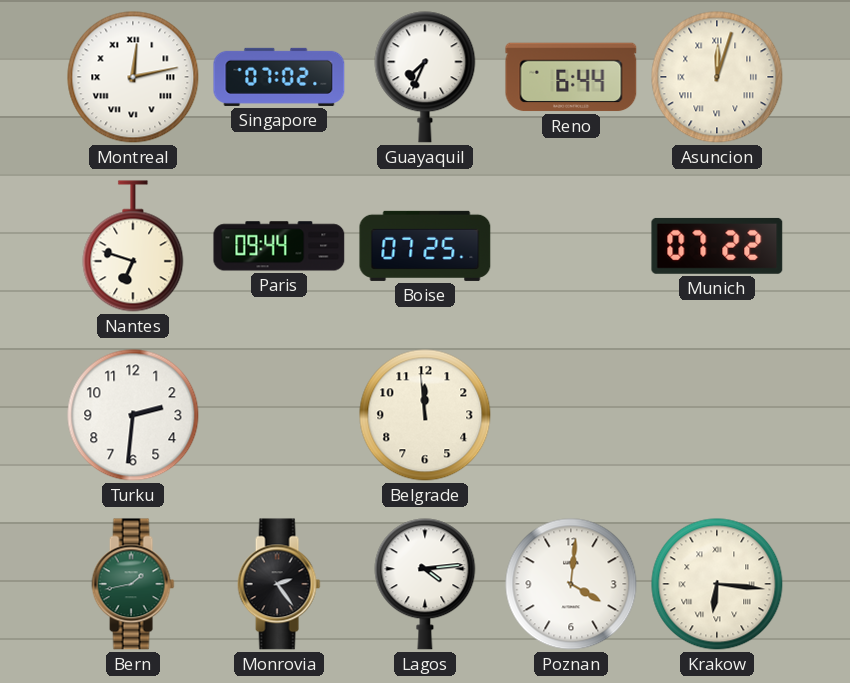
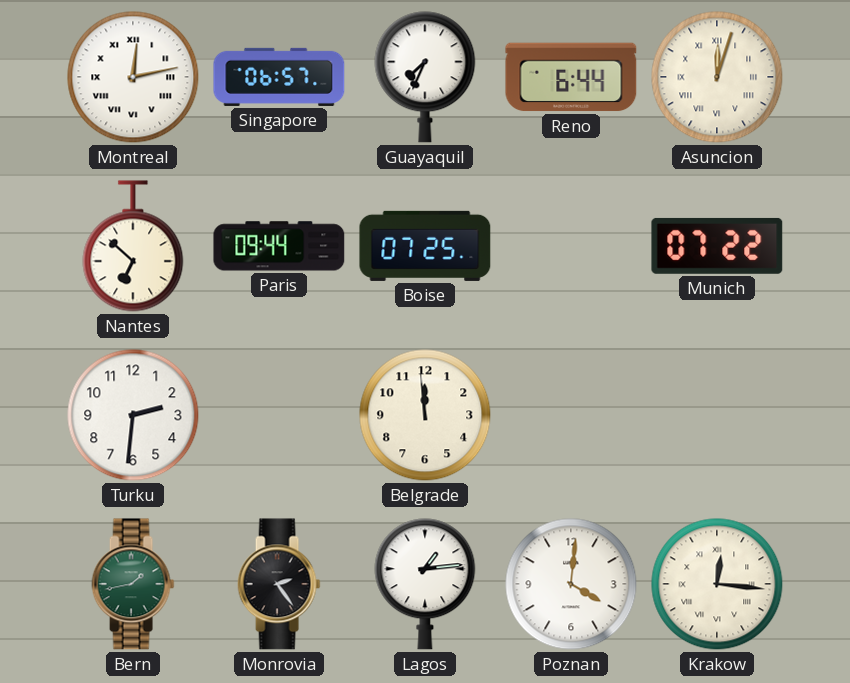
Singapore: 07:02 -> 06:57 (279, 77)
Nantes: 6:48 -> 6:52 (133, 246)
Lagos: 4:14 -> 1:14 (425, 584)
Krakow: 6:16 -> 12:16 (717, 584)
